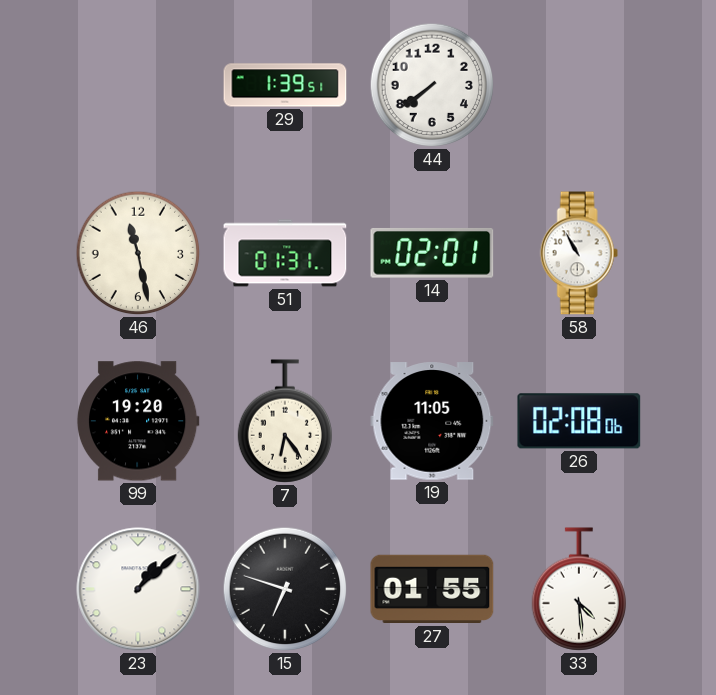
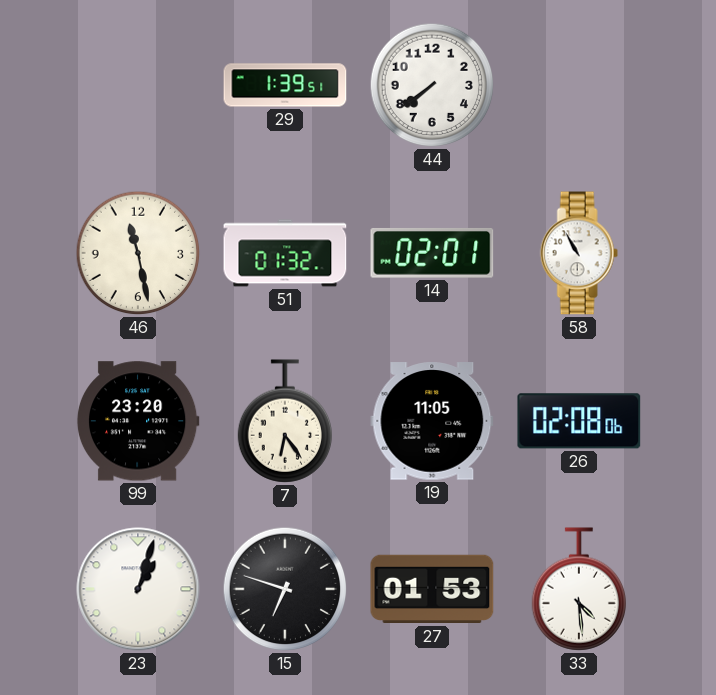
51: 01:31 -> 01:32 (285, 253)
99: 19:20 -> 23:20 (138, 421)
23: 1:08 -> 1:03 (138, 589)
27: 01:55 -> 01:53 (432, 589)
